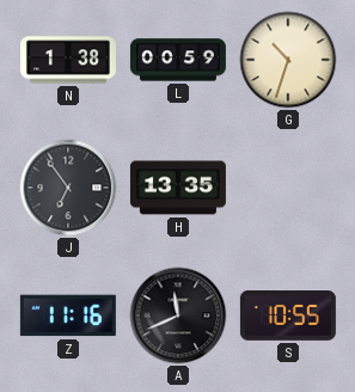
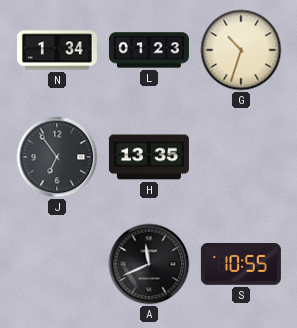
N: 1:38 -> 1:34 (57, 50)
L: 00:59 -> 01:23 (149, 50)
Z: 11:16 -> none (68, 316)
